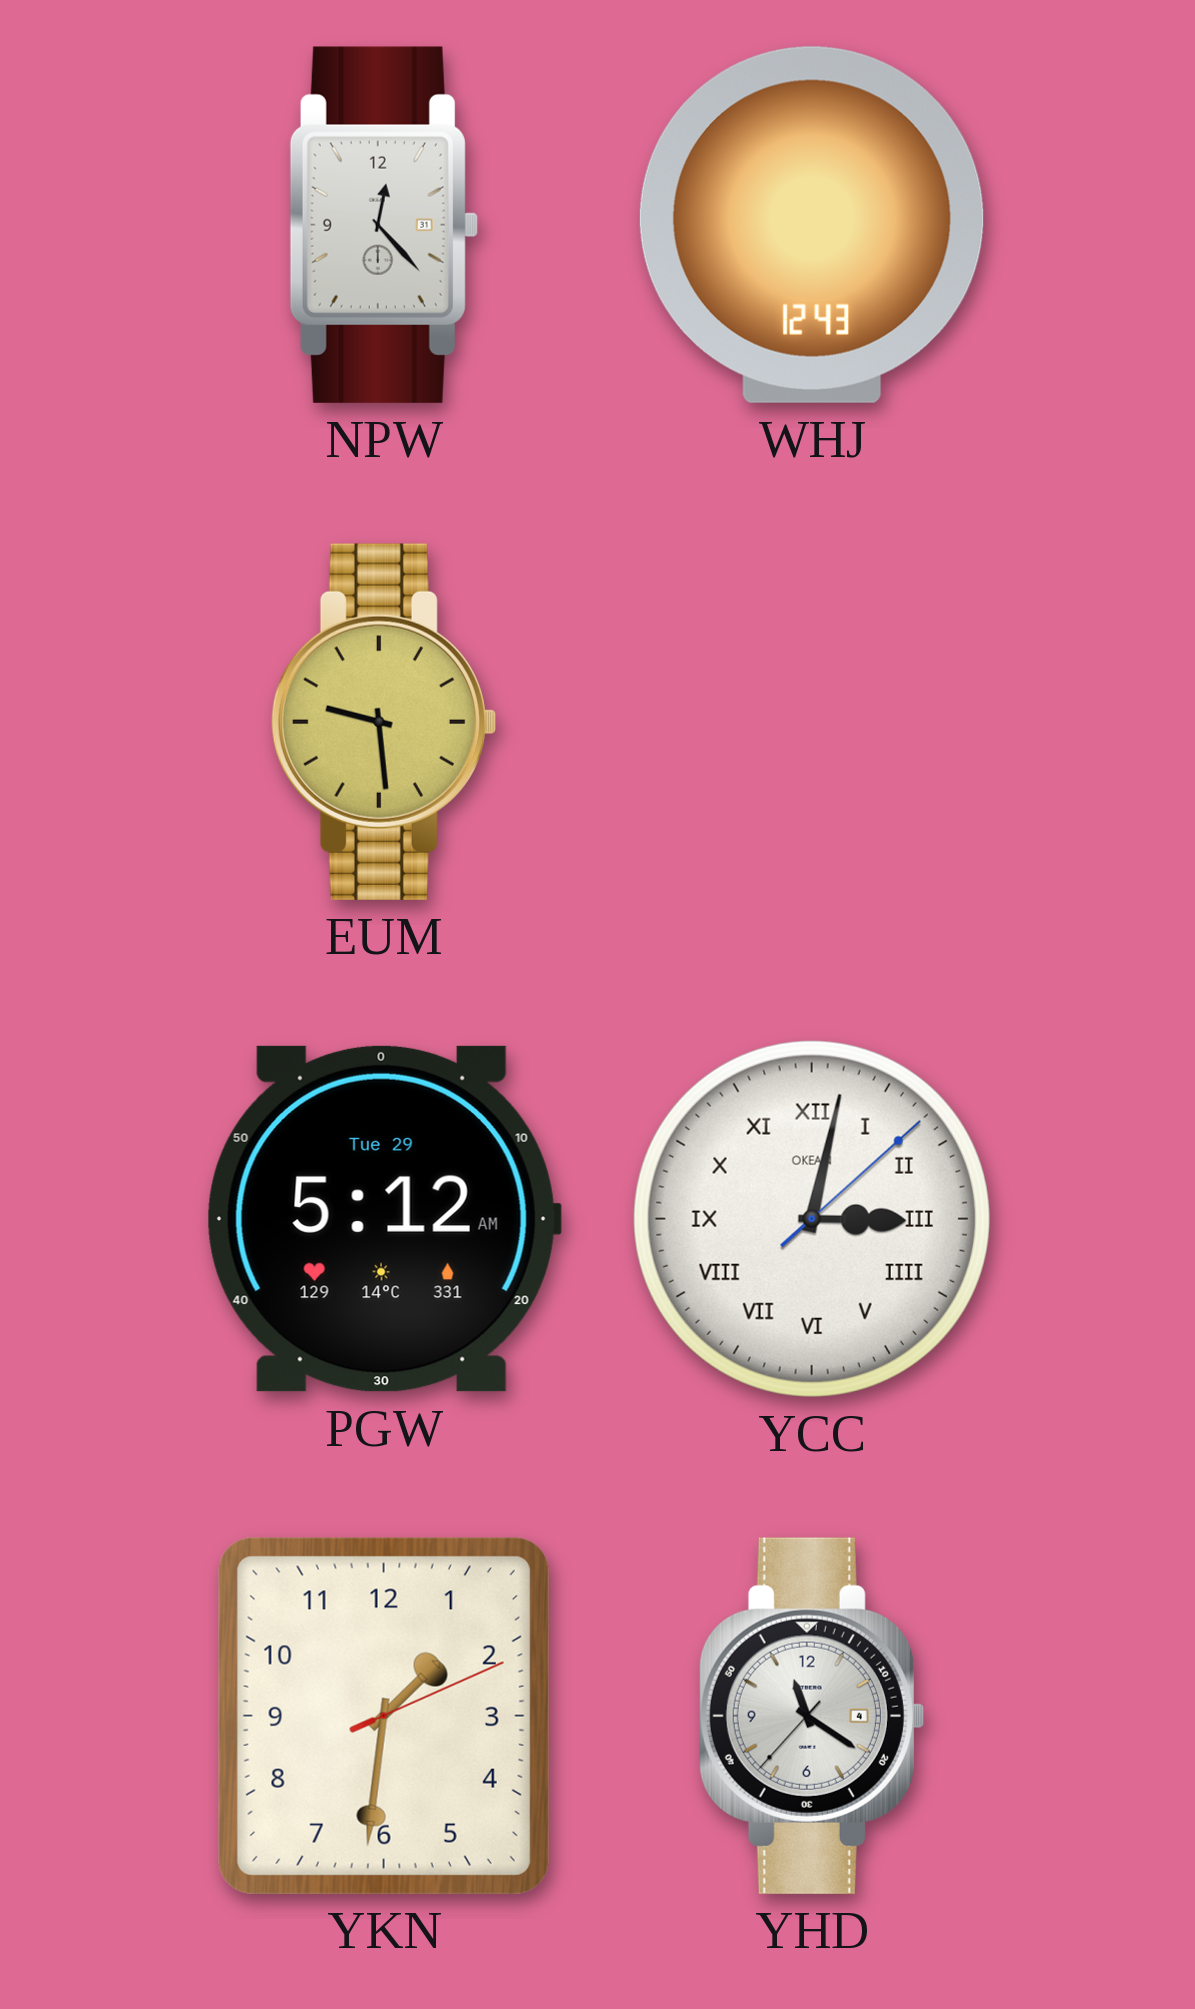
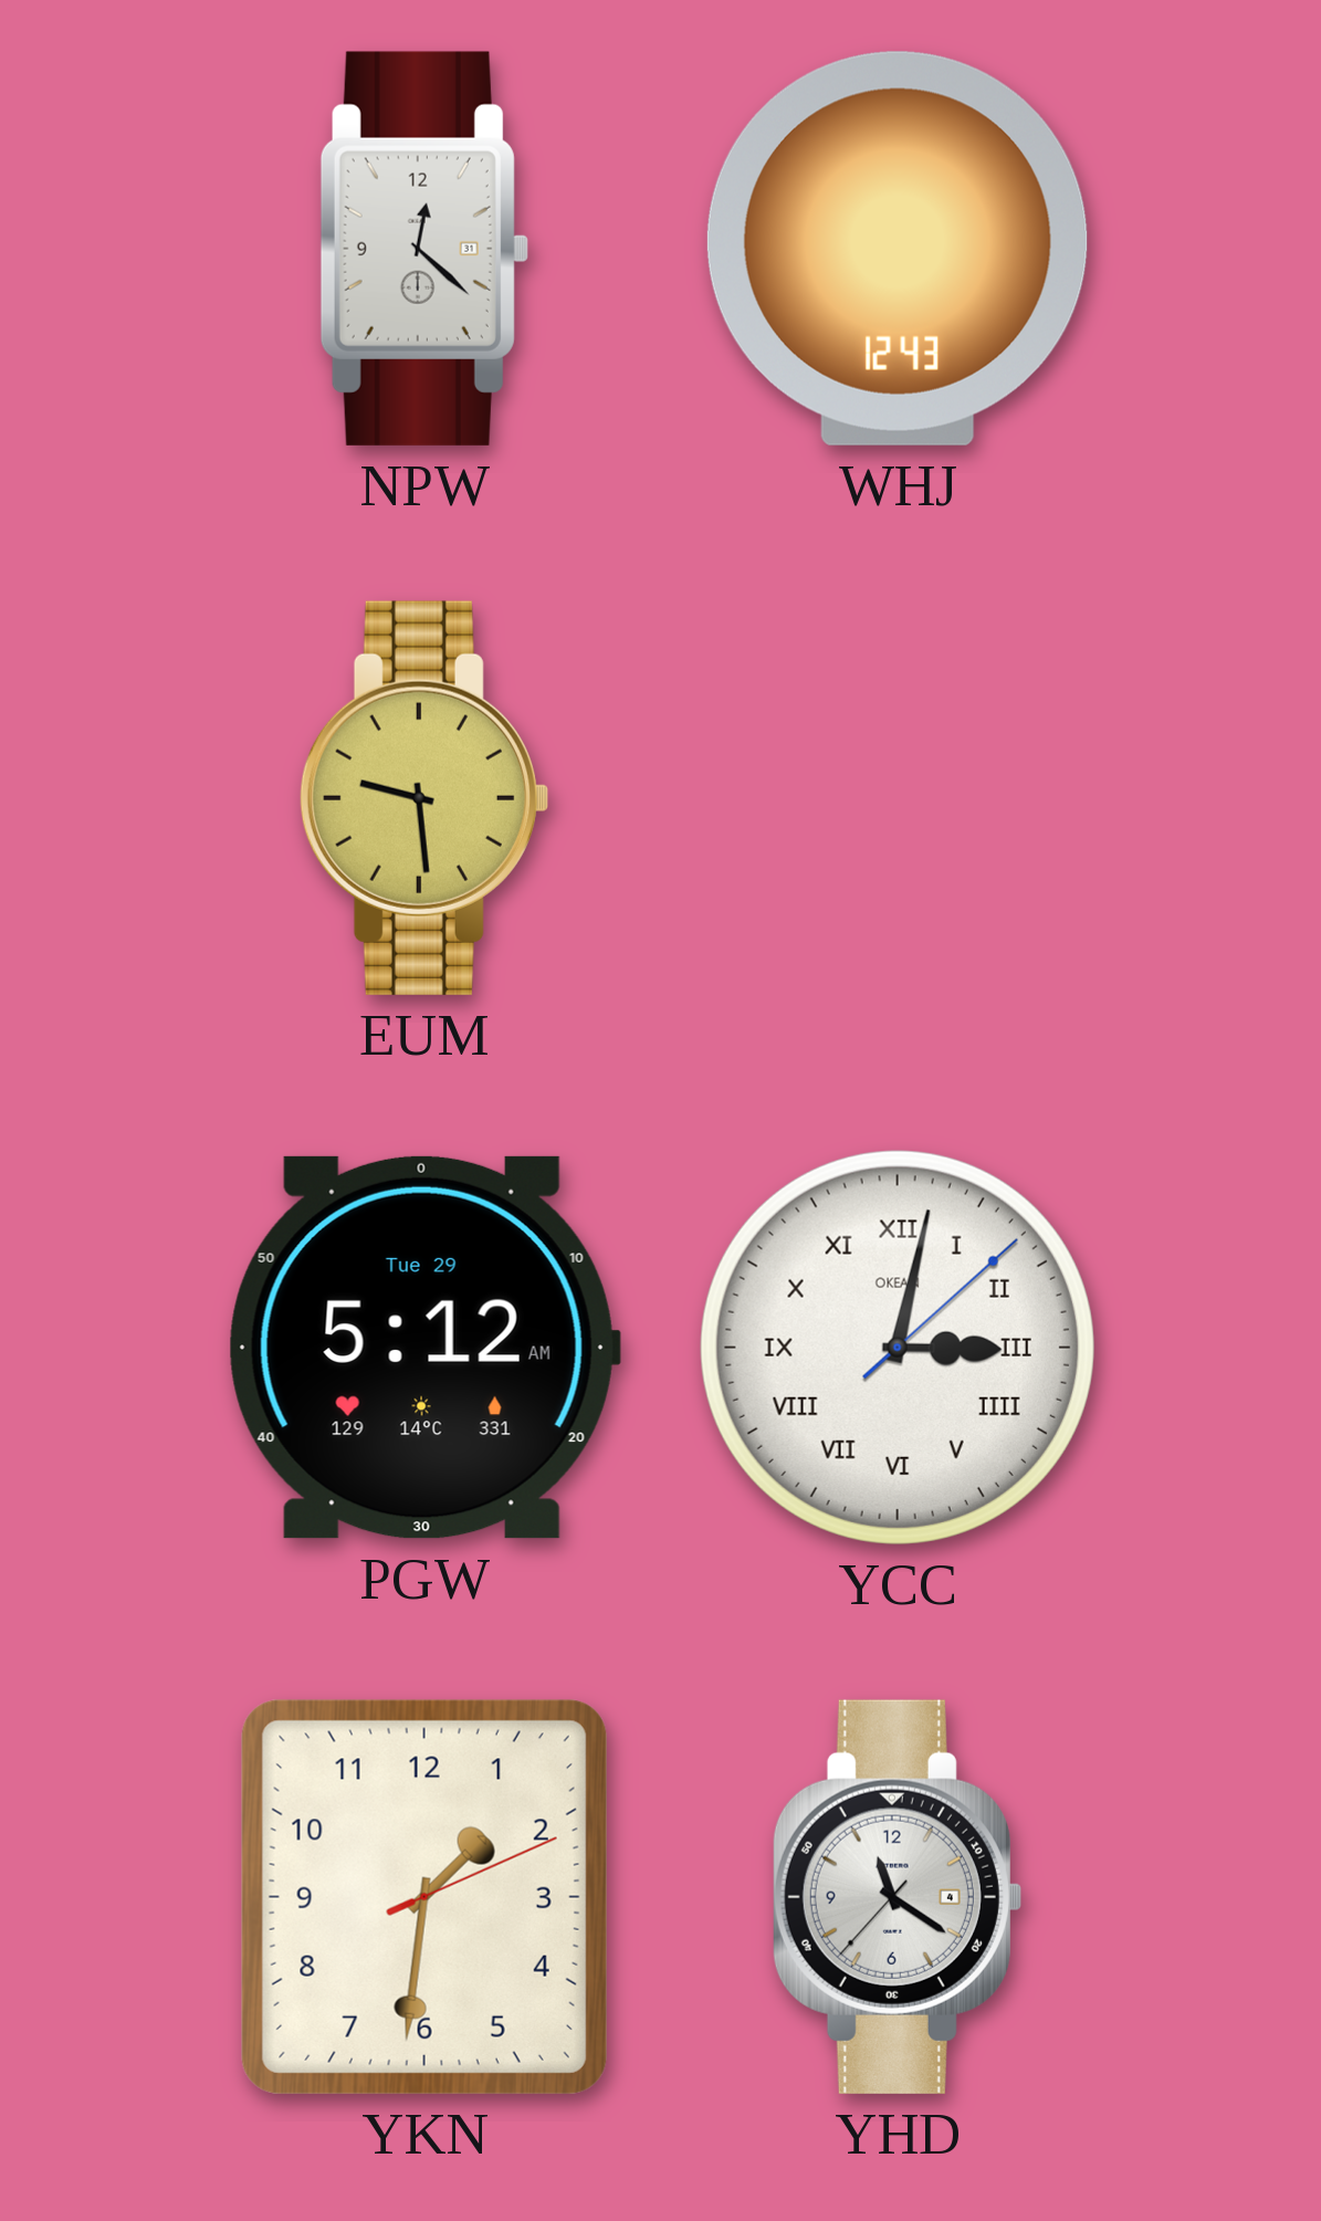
NPW: 12:23 -> 12:22 (424, 249)
